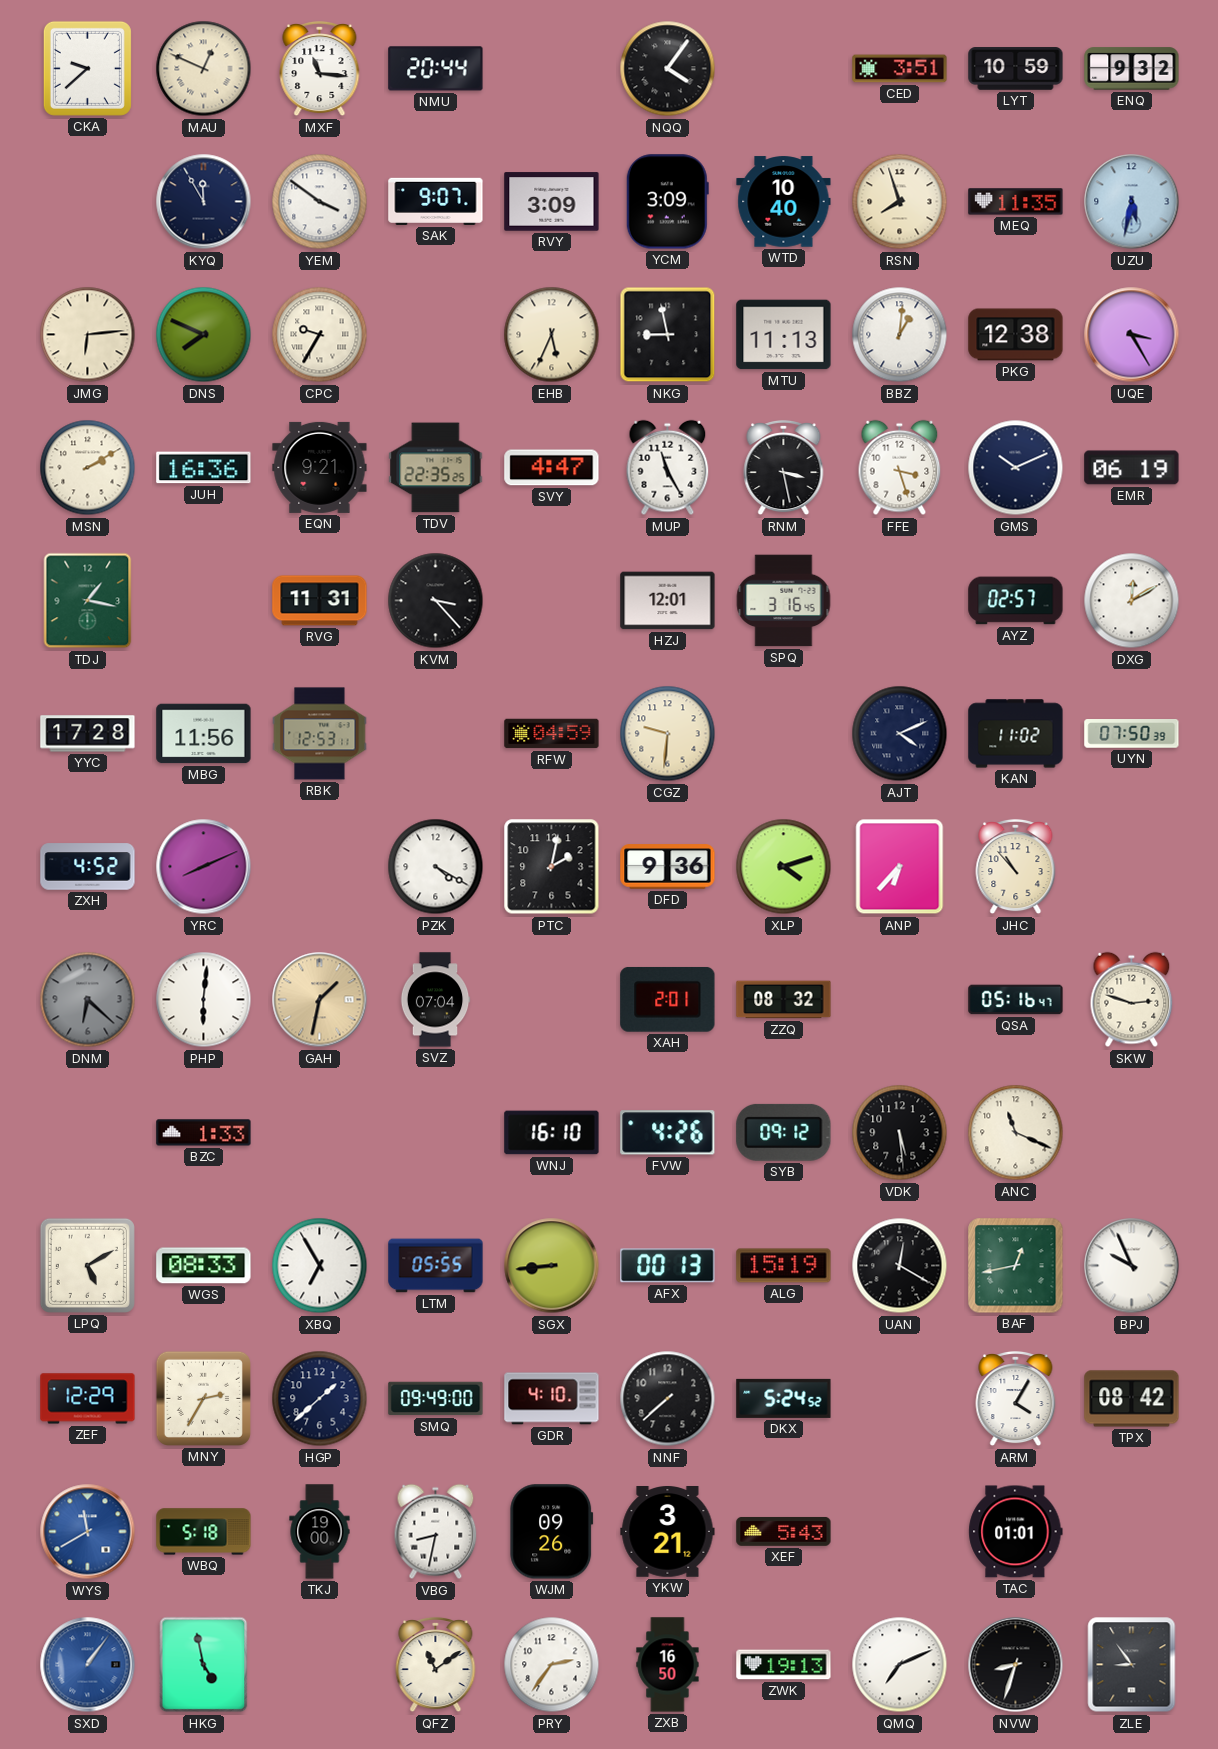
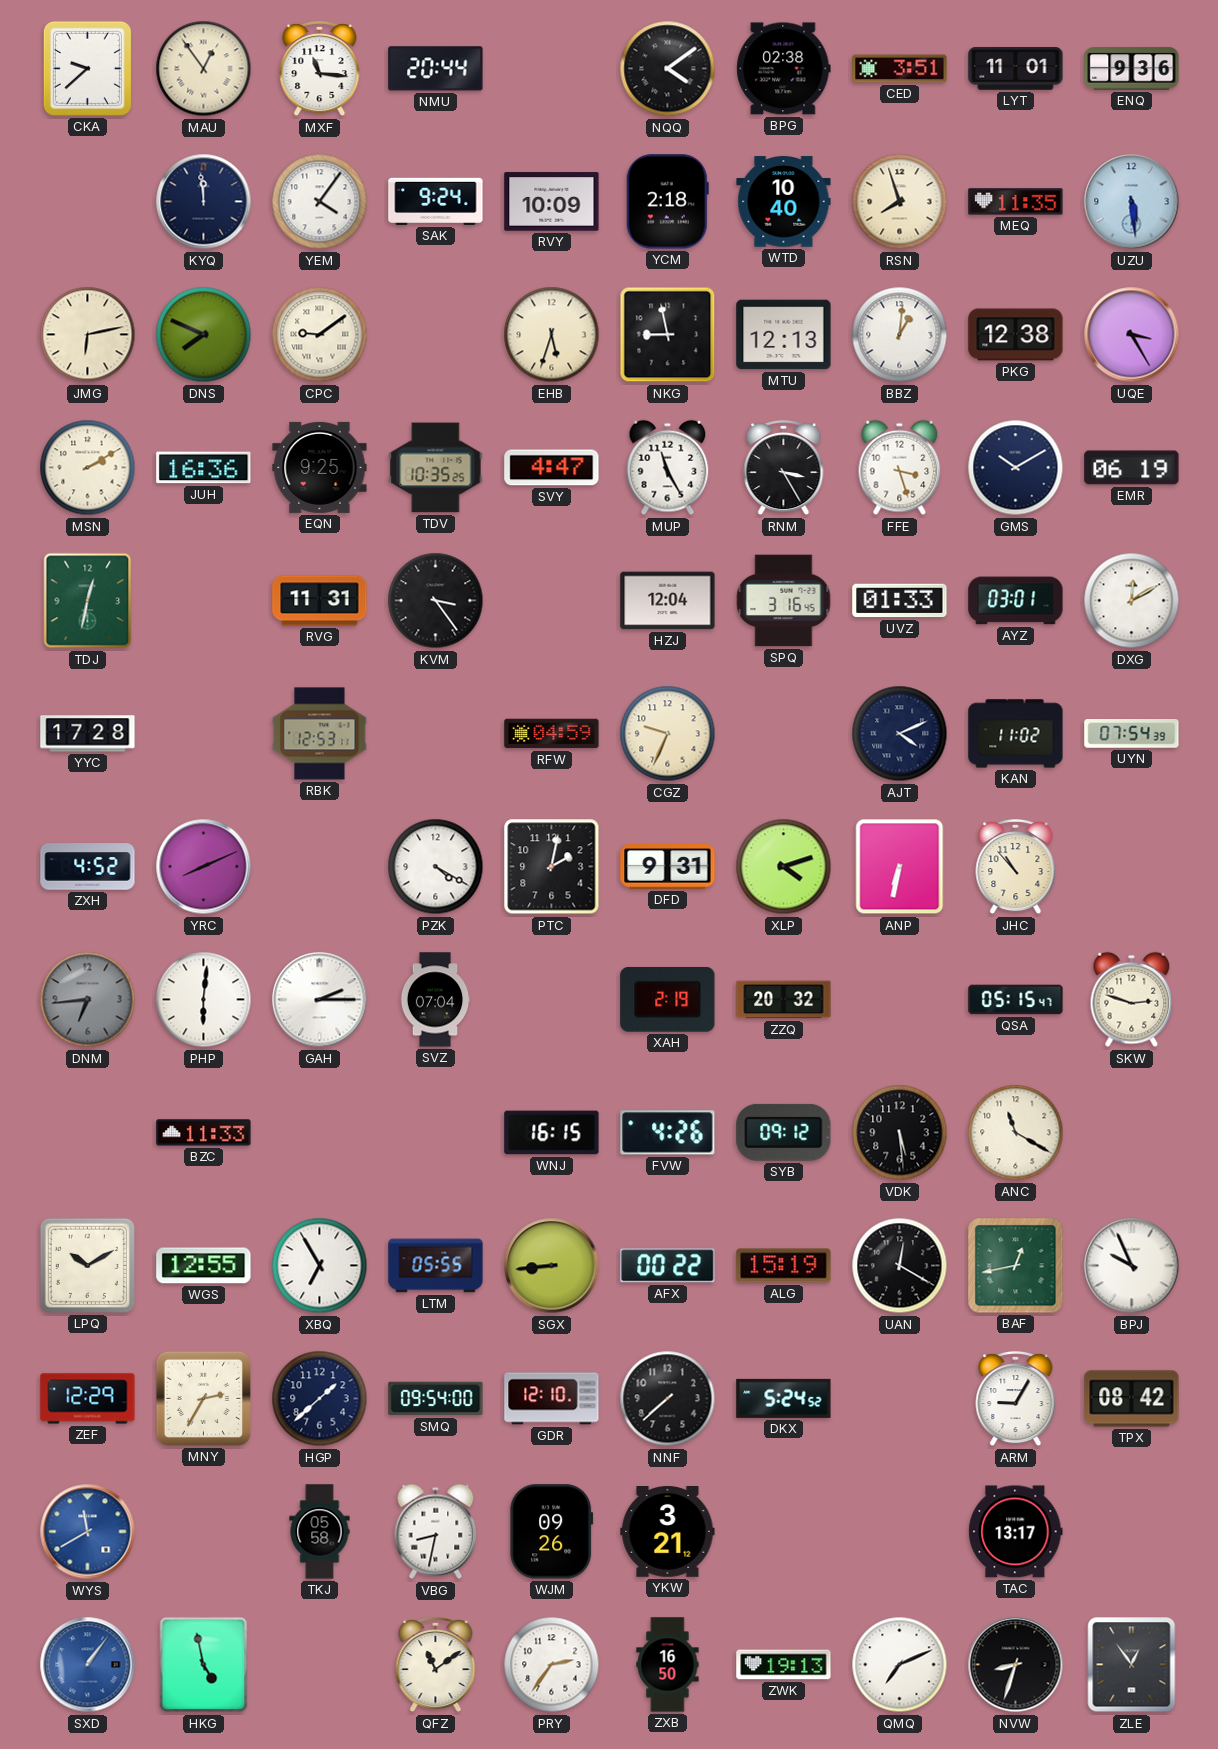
MAU: 12:49 -> 12:54 (204, 69)
NQQ: 4:06 -> 4:09 (668, 69)
BPG: none -> 02:38 (784, 69)
LYT: 10:59 -> 11:01 (1016, 69)
ENQ: 9:32 -> 9:36 (1132, 69)
KYQ: 11:55 -> 11:59 (204, 202)
YEM: 3:51 -> 4:06 (320, 202)
SAK: 9:07 -> 9:24 (436, 201)
RVY: 3:09 -> 10:09 (552, 202)
YCM: 3:09 -> 2:18 (667, 202)
UZU: 5:32 -> 5:29 (1132, 202)
JMG: 6:14 -> 6:13 (88, 335)
CPC: 9:35 -> 9:09 (320, 335)
EHB: 5:34 -> 5:33 (552, 335)
MTU: 11:13 -> 12:13 (784, 335)
EQN: 9:21 -> 9:25 (320, 467)
TDV: 22:35 -> 10:35 (436, 468)
RNM: 3:28 -> 3:25 (784, 468)
GMS: 10:11 -> 10:10 (1016, 468)
TDJ: 1:17 -> 12:32 (88, 601)
KVM: 3:23 -> 3:24 (436, 601)
HZJ: 12:01 -> 12:04 (668, 601)
UVZ: none -> 01:33 (900, 601)
AYZ: 02:57 -> 03:01 (1016, 601)
MBG: 11:56 -> none (204, 734)
CGZ: 9:31 -> 9:34 (668, 734)
UYN: 07:50 -> 07:54 (1132, 734)
DFD: 9:36 -> 9:31 (668, 867)
ANP: 6:37 -> 6:32 (900, 867)
DNM: 6:22 -> 6:44 (88, 1000)
GAH: 1:32 -> 2:15 (320, 1000)
GAH dial: champagne -> white (320, 1000)
XAH: 2:01 -> 2:19 (668, 999)
ZZQ: 08:32 -> 20:32 (784, 1000)
QSA: 05:16 -> 05:15 (1016, 1000)
BZC: 1:33 -> 11:33 (204, 1133)
WNJ: 16:10 -> 16:15 (552, 1133)
ANC: 11:19 -> 11:20 (1016, 1133)
LPQ: 5:10 -> 10:10 (87, 1265)
WGS: 08:33 -> 12:55 (204, 1266)
AFX: 00:13 -> 00:22 (668, 1266)
SMQ: 09:49 -> 09:54 (436, 1399)
GDR: 4:10 -> 12:10 (552, 1399)
ARM: 4:05 -> 9:05 (1016, 1399)
WBQ: 5:18 -> none (204, 1532)
TKJ: 19:00 -> 05:58 (320, 1532)
XEF: 5:43 -> none (784, 1531)
TAC: 01:01 -> 13:17 (1016, 1532)
ZLE: 8:54 -> 12:54 (1132, 1665)
